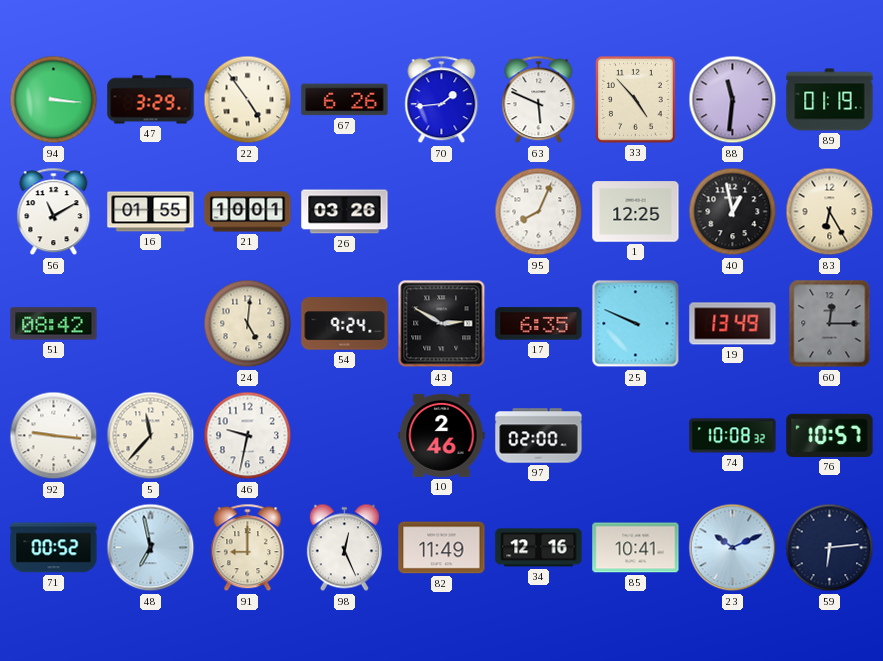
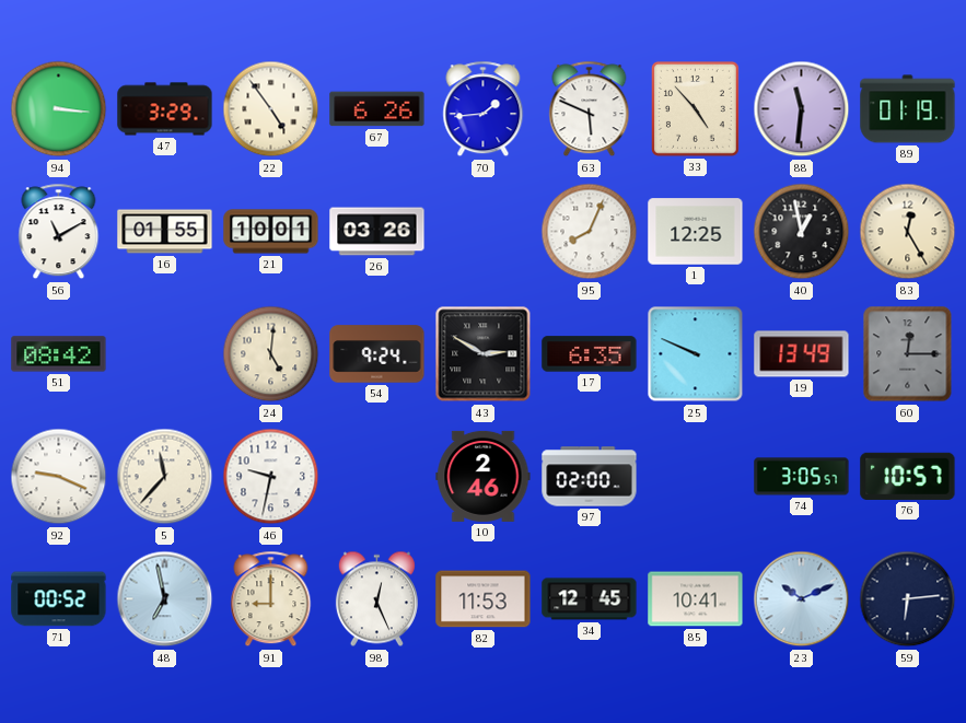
83: 6:25 -> 12:25 (908, 232)
92: 9:16 -> 9:19 (59, 477)
74: 10:08 -> 3:05 (802, 477)
82: 11:49 -> 11:53 (484, 599)
34: 12:16 -> 12:45 (590, 599)
